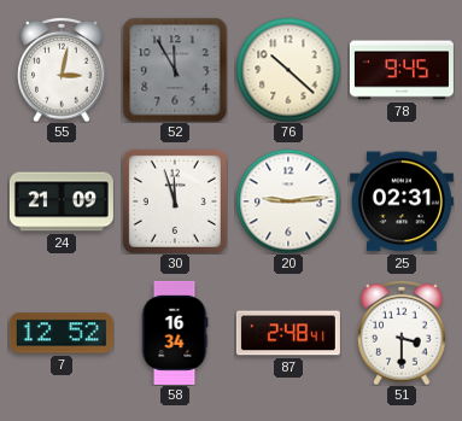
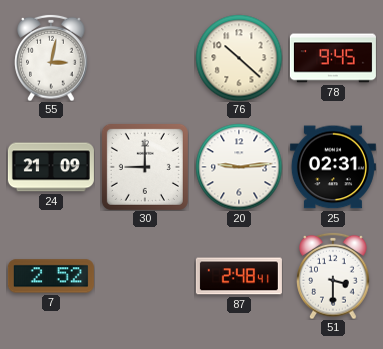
52: 11:55 -> none (175, 70)
30: 11:57 -> 9:00 (145, 167)
7: 12:52 -> 2:52 (51, 276)
58: 16:34 -> none (175, 333)
